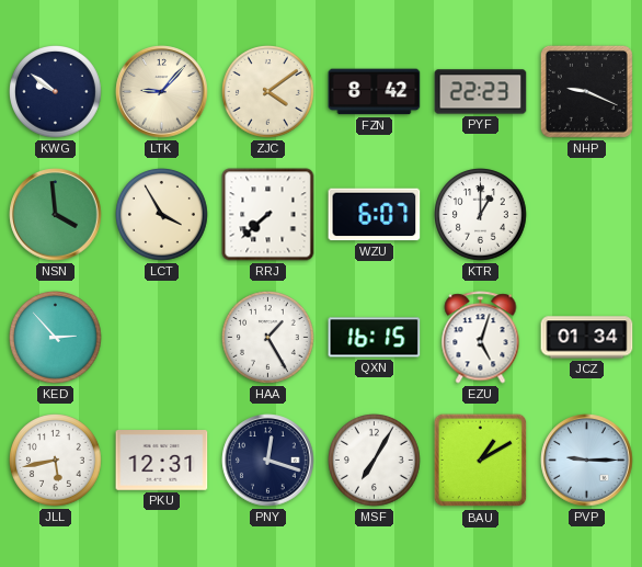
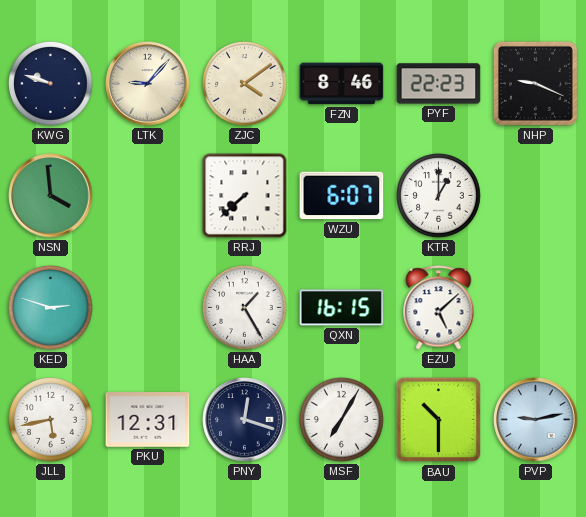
KWG: 9:51 -> 9:48 (51, 84)
FZN: 8:42 -> 8:46 (342, 84)
LCT: 3:55 -> none (162, 215)
KED: 2:53 -> 2:48 (51, 308)
EZU: 5:03 -> 5:08 (439, 308)
JCZ: 01:34 -> none (587, 338)
BAU: 1:10 -> 10:30 (439, 420)
PVP: 9:15 -> 9:13 (536, 420)
